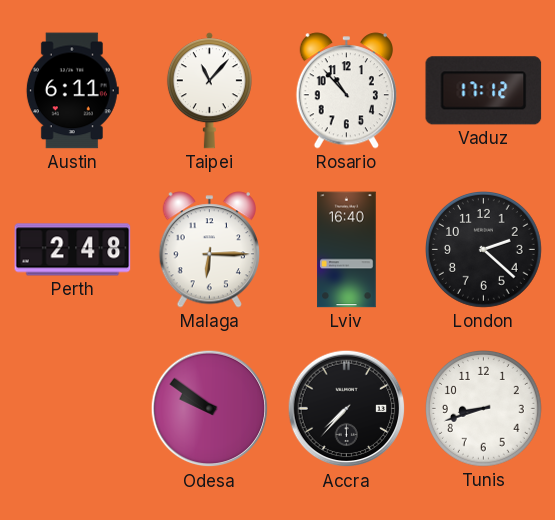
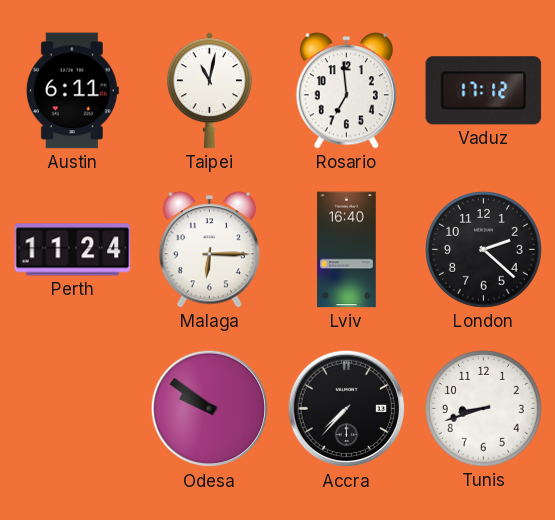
Taipei: 11:07 -> 11:02 (209, 91)
Rosario: 10:53 -> 6:59 (346, 91)
Perth: 2:48 -> 11:24 (73, 250)
